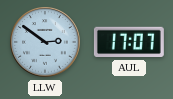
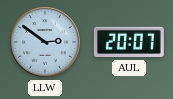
AUL: 17:07 -> 20:07 (129, 42)
